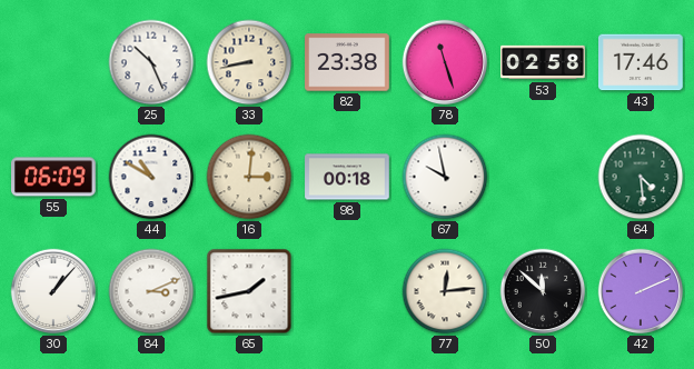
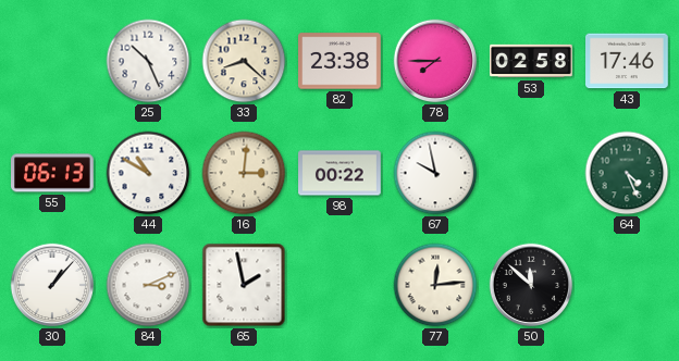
33: 8:43 -> 8:22 (244, 61)
78: 11:27 -> 7:45 (435, 61)
55: 06:09 -> 06:13 (53, 173)
98: 00:18 -> 00:22 (339, 173)
64: 4:29 -> 4:26 (627, 173)
65: 1:43 -> 1:58 (244, 285)
42: 2:11 -> none (641, 291)
